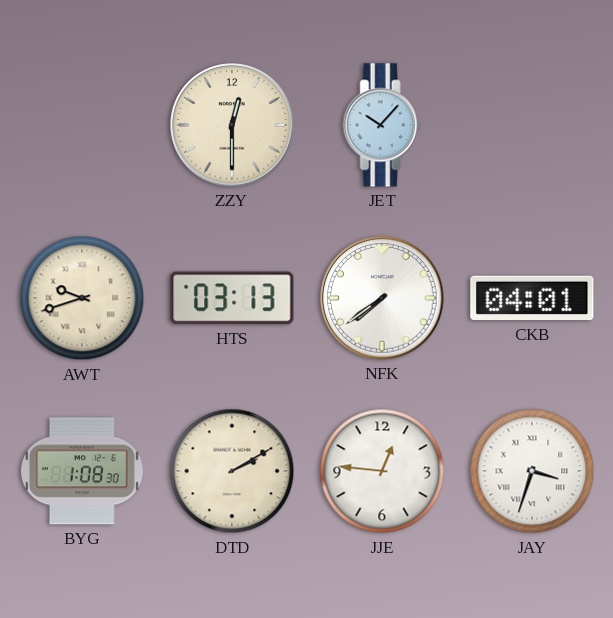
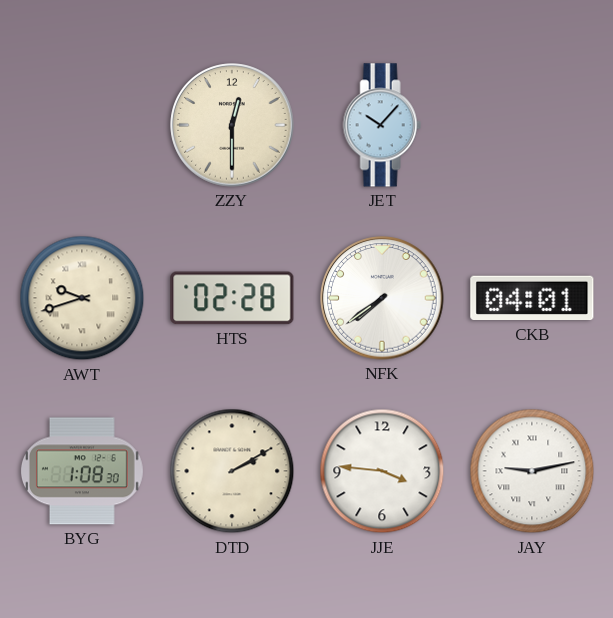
HTS: 03:13 -> 02:28 (232, 298)
JJE: 12:46 -> 3:46 (382, 471)
JAY: 3:33 -> 9:13 (532, 471)
